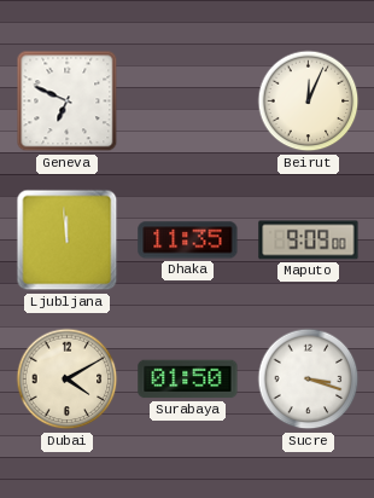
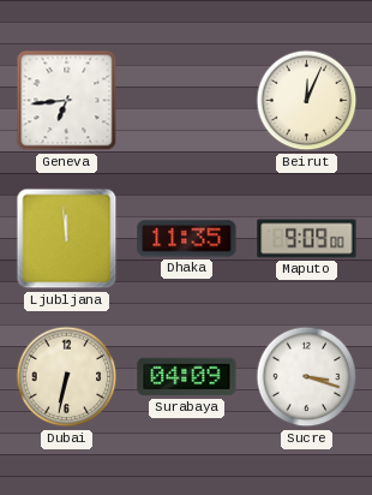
Geneva: 6:49 -> 6:44 (67, 101)
Dubai: 4:10 -> 6:32 (67, 377)
Surabaya: 01:50 -> 04:09 (187, 377)
